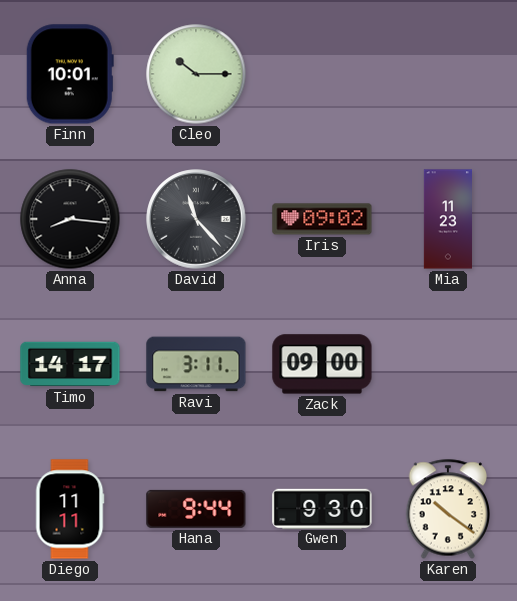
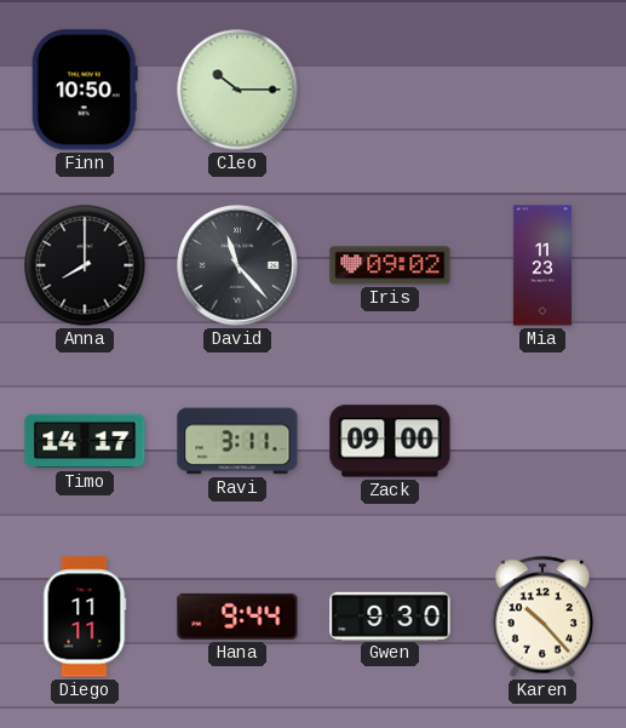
Finn: 10:01 -> 10:50 (85, 90)
Anna: 8:16 -> 8:00 (85, 265)
Karen: 10:21 -> 10:23 (541, 617)
